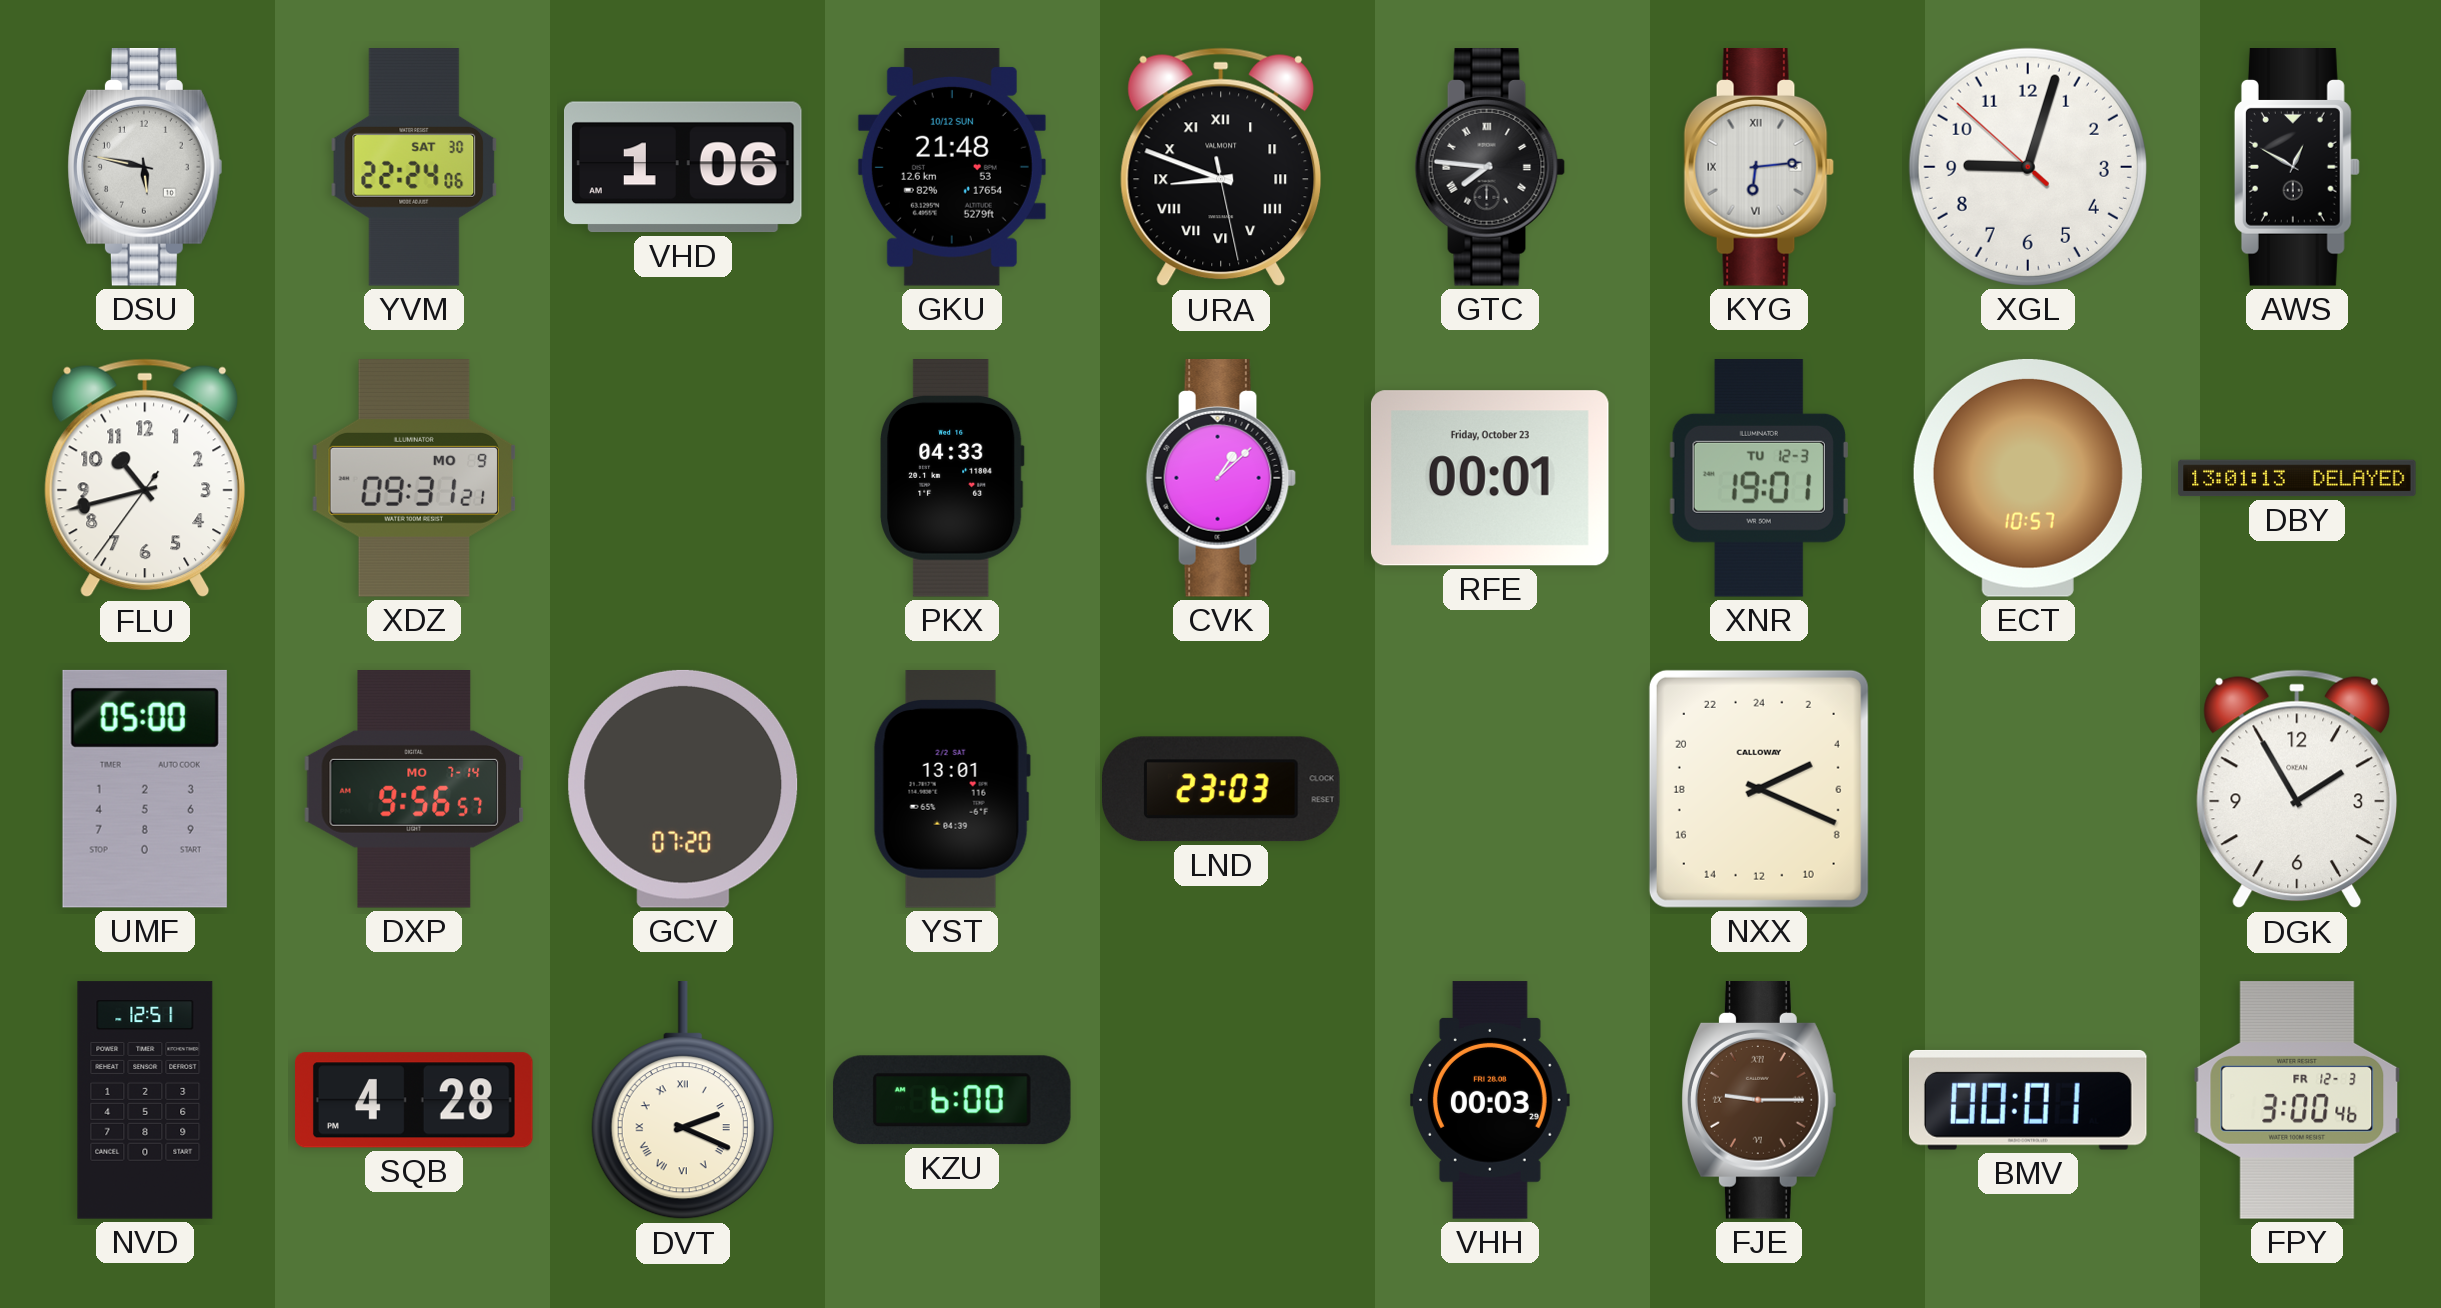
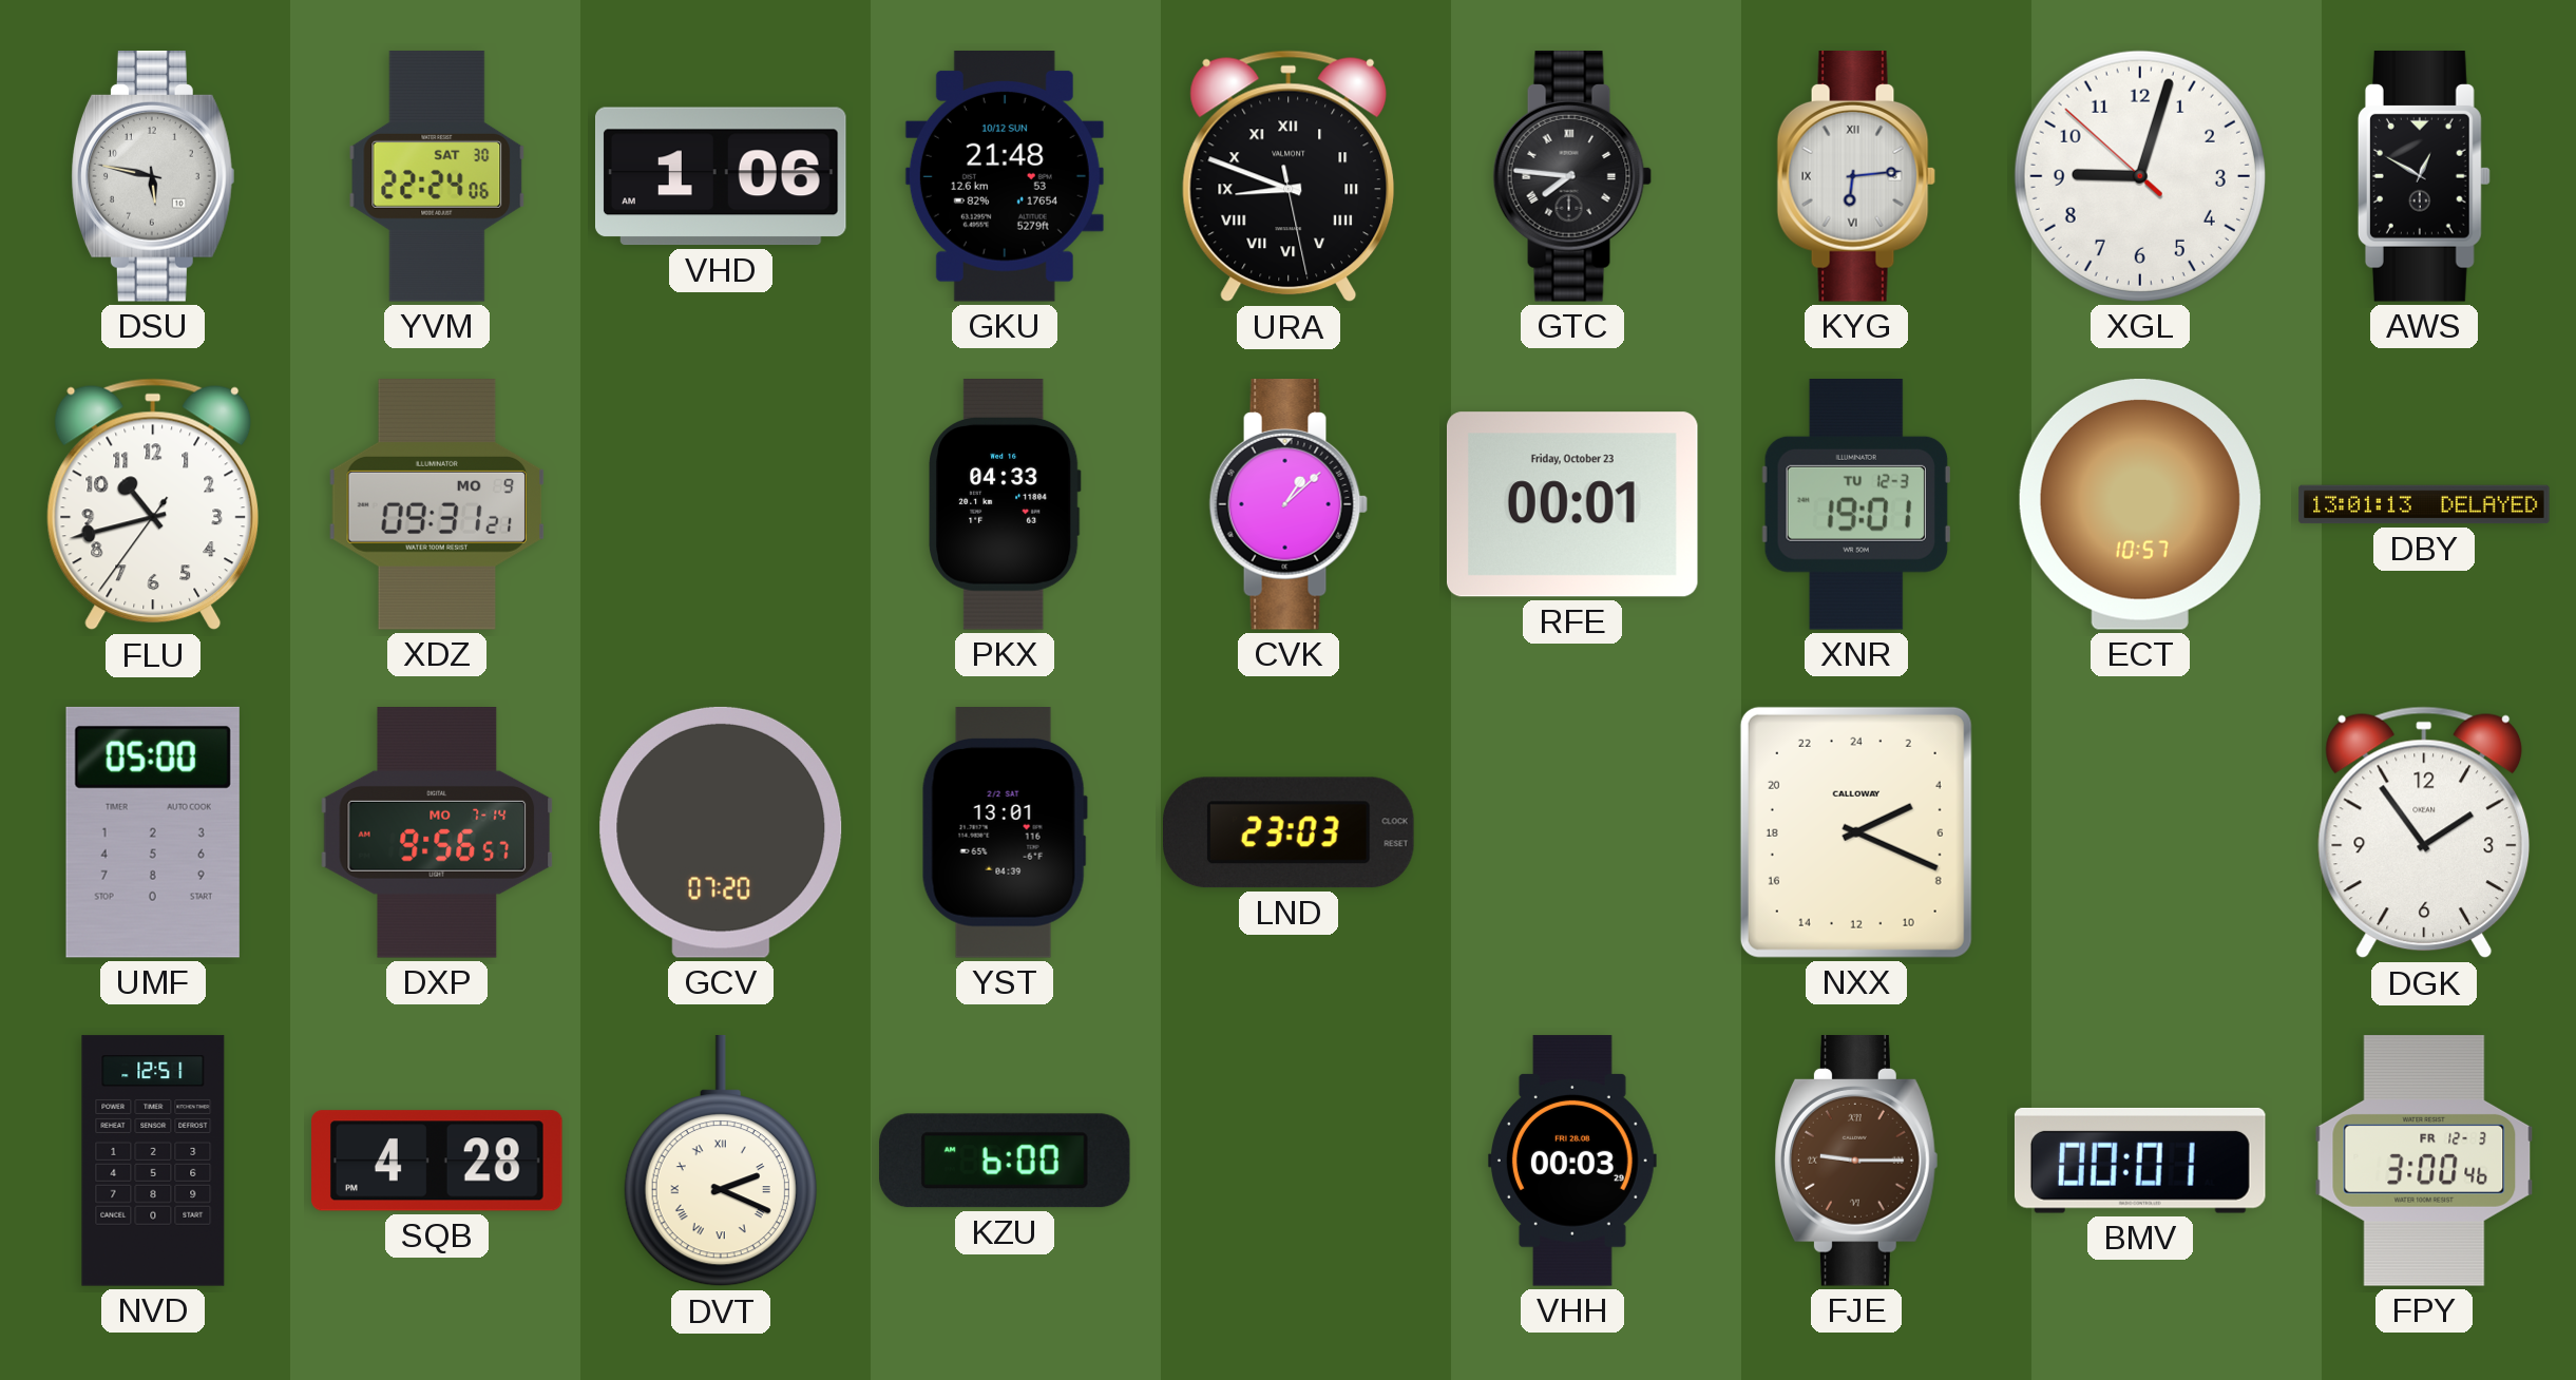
DGK: 1:55 -> 1:54 (2424, 832)
